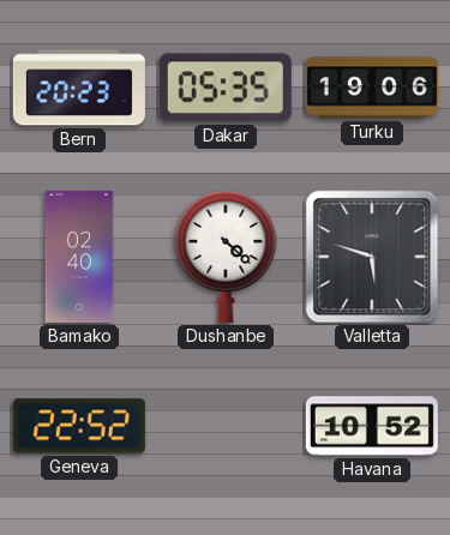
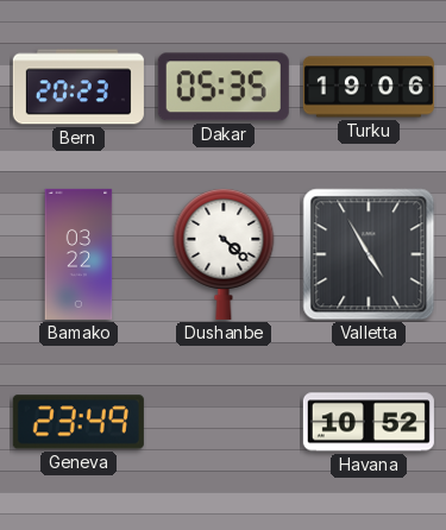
Bamako: 02:40 -> 03:22 (78, 254)
Valletta: 5:48 -> 4:55 (369, 254)
Geneva: 22:52 -> 23:49 (78, 422)
